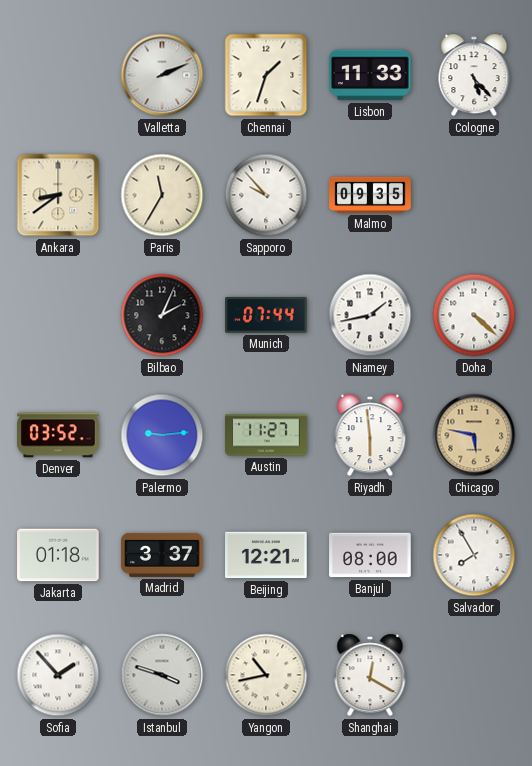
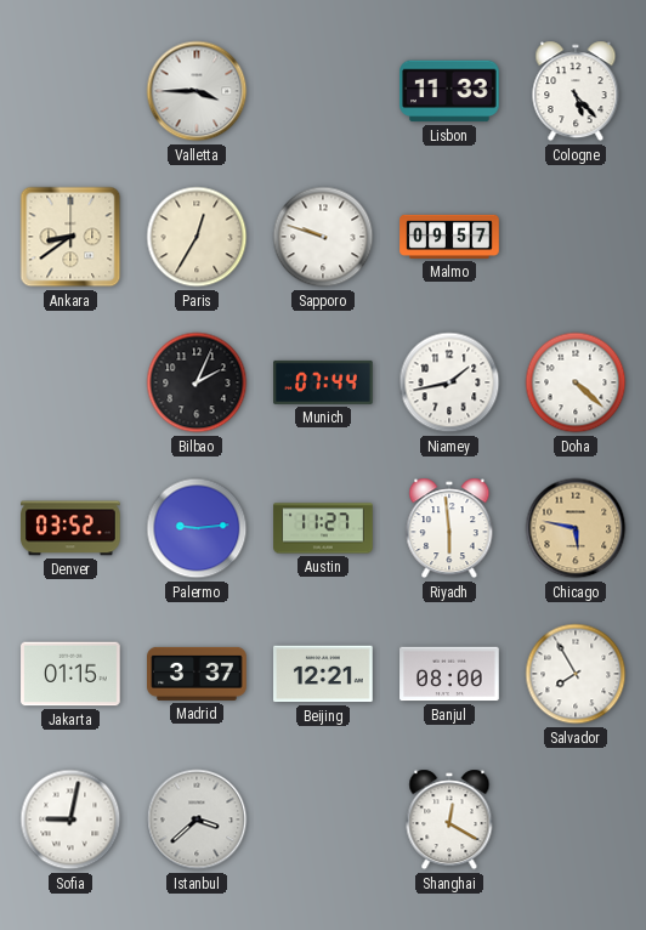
Valletta: 2:11 -> 3:45 (197, 91)
Chennai: 1:33 -> none (266, 75)
Paris: 11:35 -> 12:35 (197, 237)
Sapporo: 9:53 -> 9:48 (323, 237)
Malmo: 09:35 -> 09:57 (449, 237)
Jakarta: 01:18 -> 01:15 (70, 674)
Sofia: 1:53 -> 9:02 (70, 820)
Istanbul: 3:48 -> 3:38 (197, 820)
Yangon: 10:43 -> none (266, 675)
